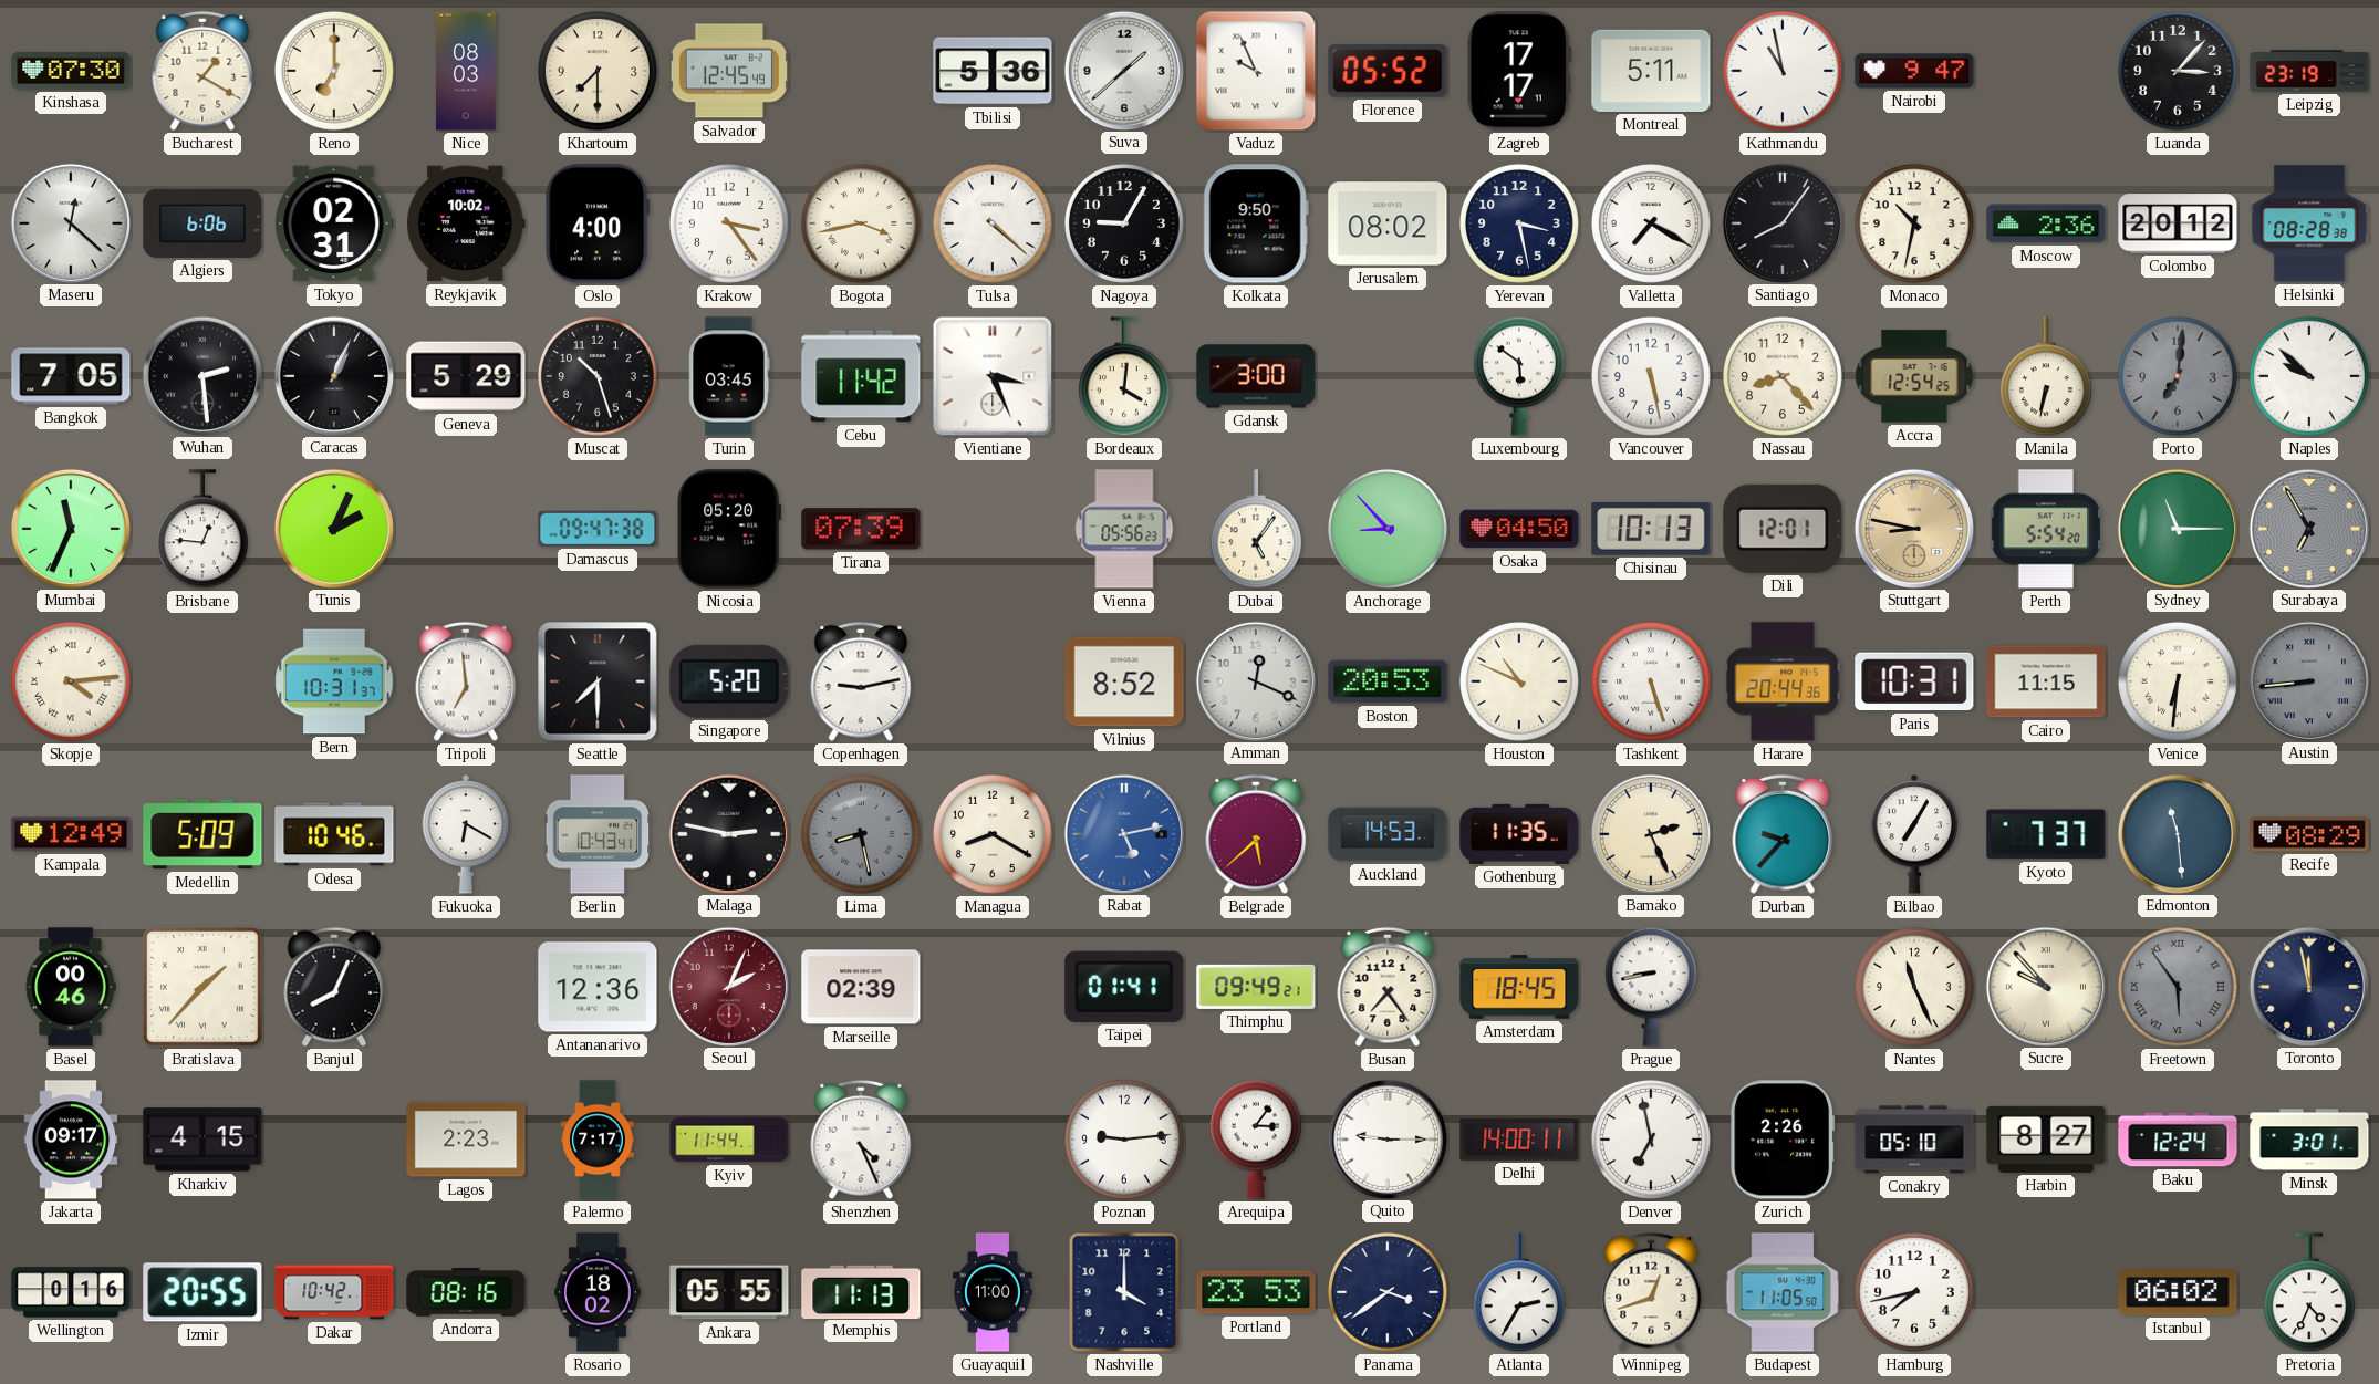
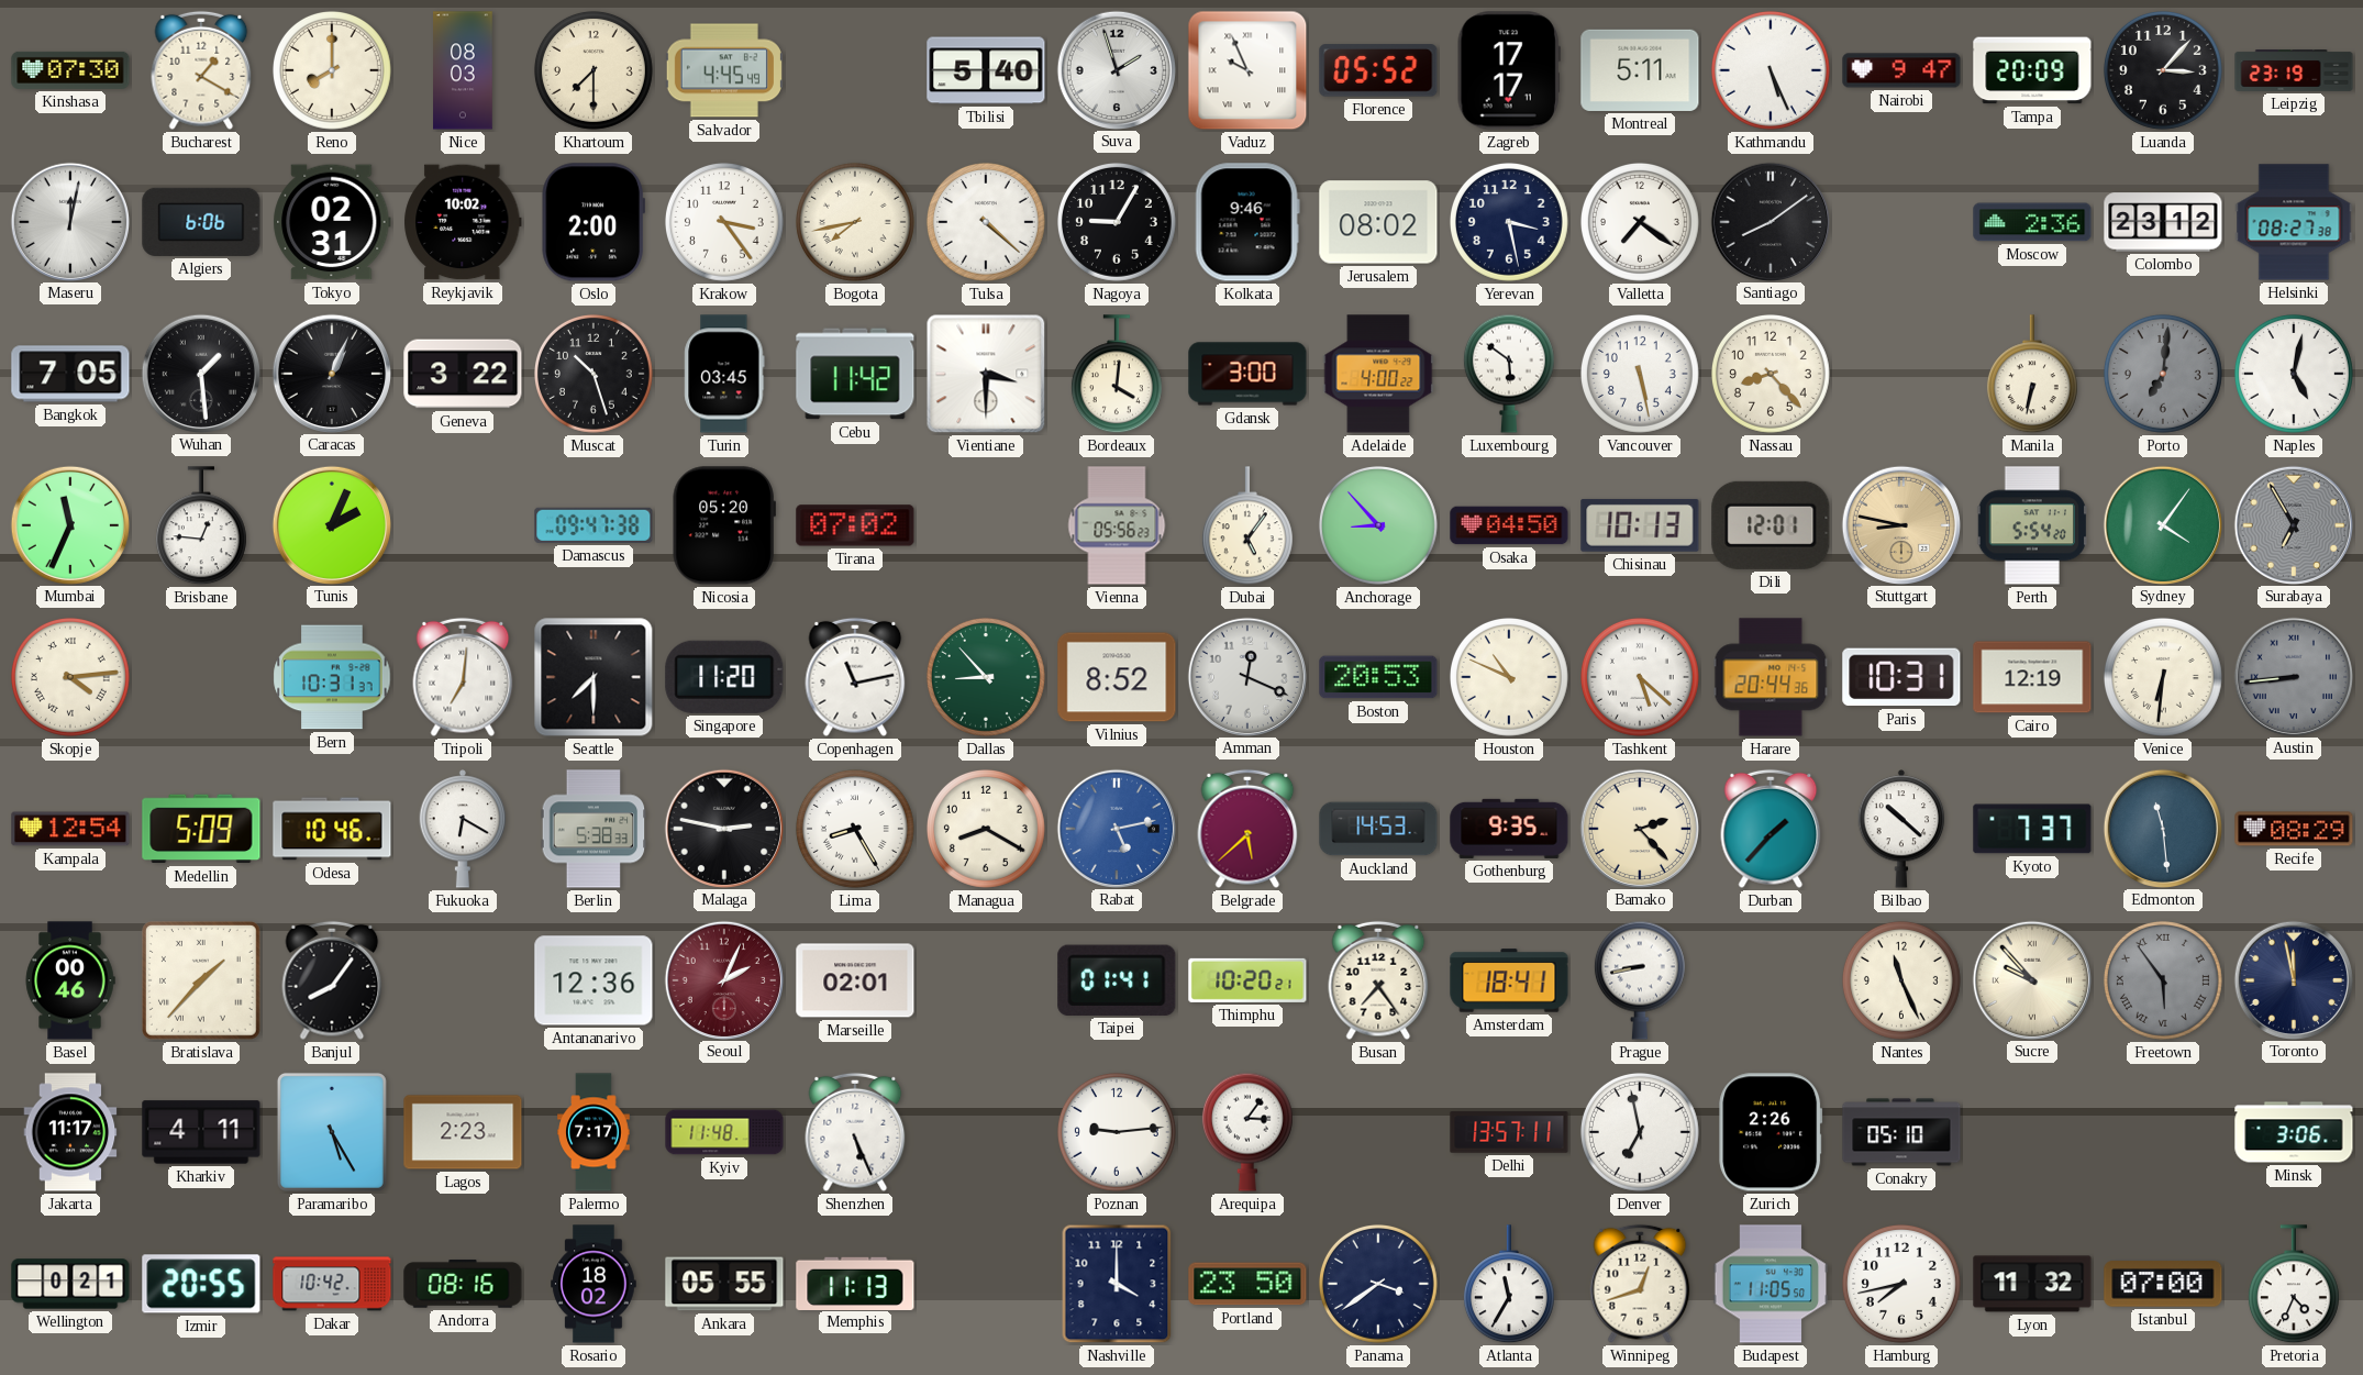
Reno: 7:00 -> 8:00 (332, 70)
Salvador: 12:45 -> 4:45 (724, 70)
Tbilisi: 5:36 -> 5:40 (986, 70)
Suva: 1:38 -> 1:57 (1116, 69)
Kathmandu: 10:58 -> 5:26 (1771, 70)
Tampa: none -> 20:09 (2032, 70)
Maseru: 12:22 -> 12:02 (69, 221)
Oslo: 4:00 -> 2:00 (593, 222)
Bogota: 3:43 -> 7:43 (855, 222)
Kolkata: 9:50 -> 9:46 (1247, 222)
Valletta: 7:20 -> 7:21 (1640, 222)
Santiago: 8:06 -> 8:09 (1770, 221)
Monaco: 10:32 -> none (1914, 223)
Colombo: 20:12 -> 23:12 (2163, 222)
Helsinki: 08:28 -> 08:27 (2294, 222)
Wuhan: 2:29 -> 1:29 (200, 373)
Geneva: 5:29 -> 3:22 (463, 374)
Vientiane: 3:26 -> 3:30 (986, 374)
Adelaide: none -> 4:00 (1378, 374)
Accra: 12:54 -> none (1914, 376)
Naples: 9:52 -> 5:02 (2294, 374)
Tirana: 07:39 -> 07:02 (855, 525)
Sydney: 11:15 -> 4:06 (2162, 524)
Tripoli: 6:59 -> 7:01 (463, 677)
Singapore: 5:20 -> 11:20 (724, 677)
Copenhagen: 9:13 -> 11:13 (855, 677)
Dallas: none -> 8:53 (986, 677)
Tashkent: 5:27 -> 5:22 (1640, 677)
Cairo: 11:15 -> 12:19 (2032, 677)
Kampala: 12:49 -> 12:54 (70, 829)
Berlin: 10:43 -> 5:38 (593, 829)
Lima: 8:28 -> 8:25 (855, 829)
Lima dial: grey -> white (855, 829)
Gothenburg: 11:35 -> 9:35 (1509, 829)
Bamako: 2:26 -> 2:23 (1639, 828)
Durban: 9:37 -> 1:37 (1771, 829)
Bilbao: 7:05 -> 10:22 (1901, 829)
Banjul: 8:04 -> 8:06 (332, 980)
Marseille: 02:39 -> 02:01 (855, 980)
Thimphu: 09:49 -> 10:20 (1247, 980)
Amsterdam: 18:45 -> 18:41 (1509, 980)
Jakarta: 09:17 -> 11:17 (70, 1132)
Kharkiv: 4:15 -> 4:11 (201, 1132)
Paramaribo: none -> 5:25 (332, 1132)
Kyiv: 11:44 -> 11:48 (724, 1132)
Shenzhen: 4:26 -> 5:26 (855, 1132)
Quito: 9:15 -> none (1386, 1138)
Delhi: 14:00 -> 13:57 (1509, 1132)
Harbin: 8:27 -> none (2046, 1140)
Baku: 12:24 -> none (2178, 1140)
Minsk: 3:01 -> 3:06 (2294, 1132)
Wellington: 0:16 -> 0:21 (70, 1284)
Guayaquil: 11:00 -> none (994, 1292)
Portland: 23:53 -> 23:50 (1247, 1284)
Atlanta: 2:35 -> 11:35 (1509, 1285)
Lyon: none -> 11:32 (2032, 1284)
Istanbul: 06:02 -> 07:00 (2163, 1284)
